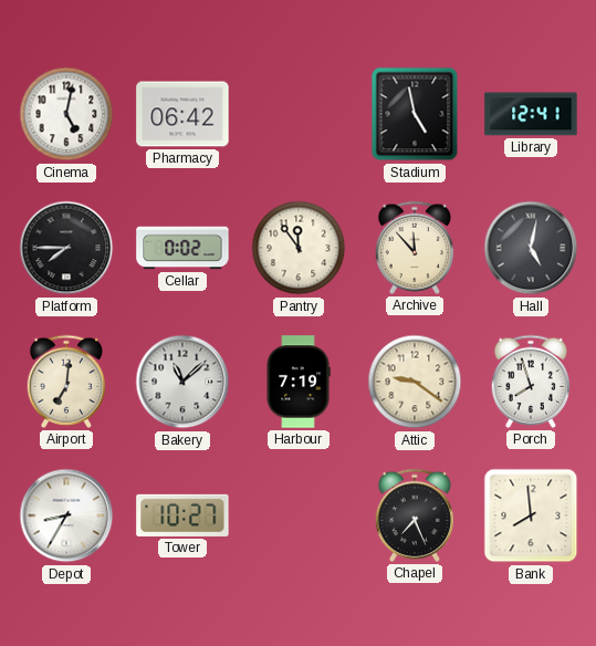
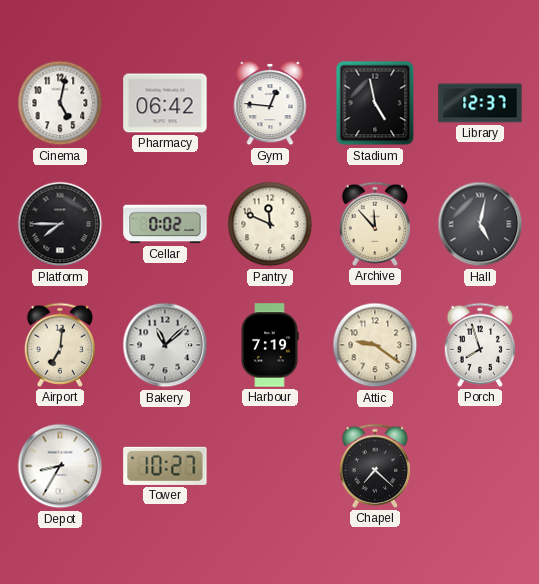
Gym: none -> 12:46 (270, 103)
Library: 12:41 -> 12:37 (480, 103)
Pantry: 11:54 -> 11:49 (270, 224)
Chapel: 7:26 -> 7:22 (374, 466)
Bank: 7:59 -> none (531, 515)
